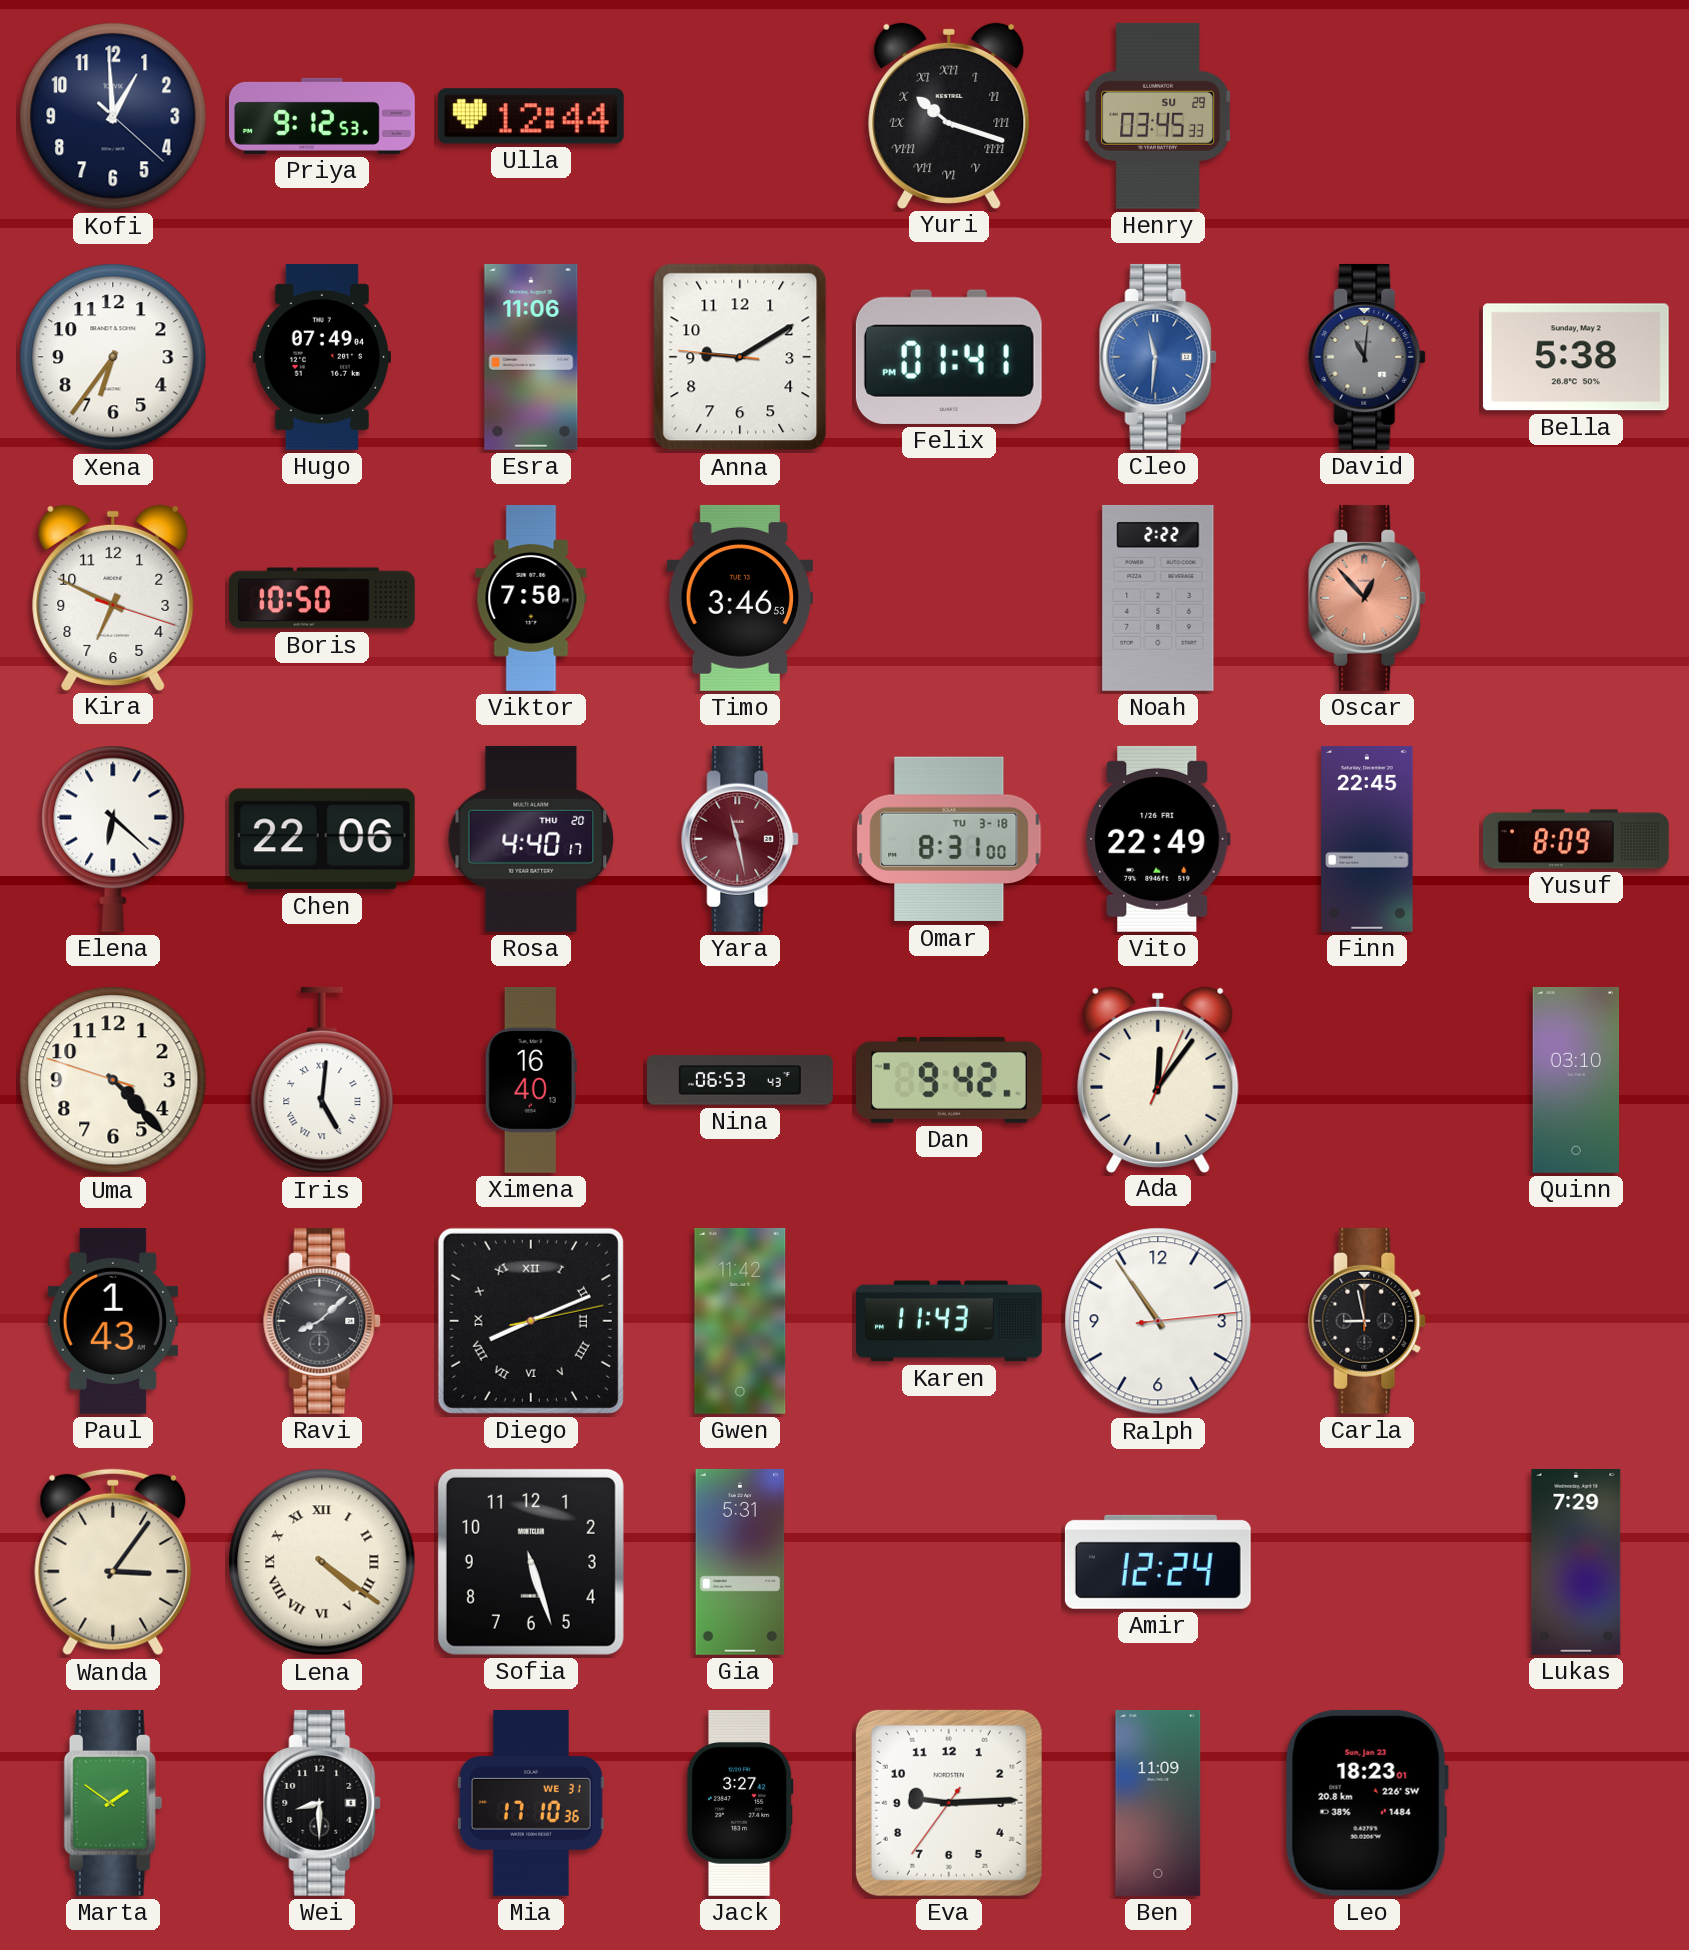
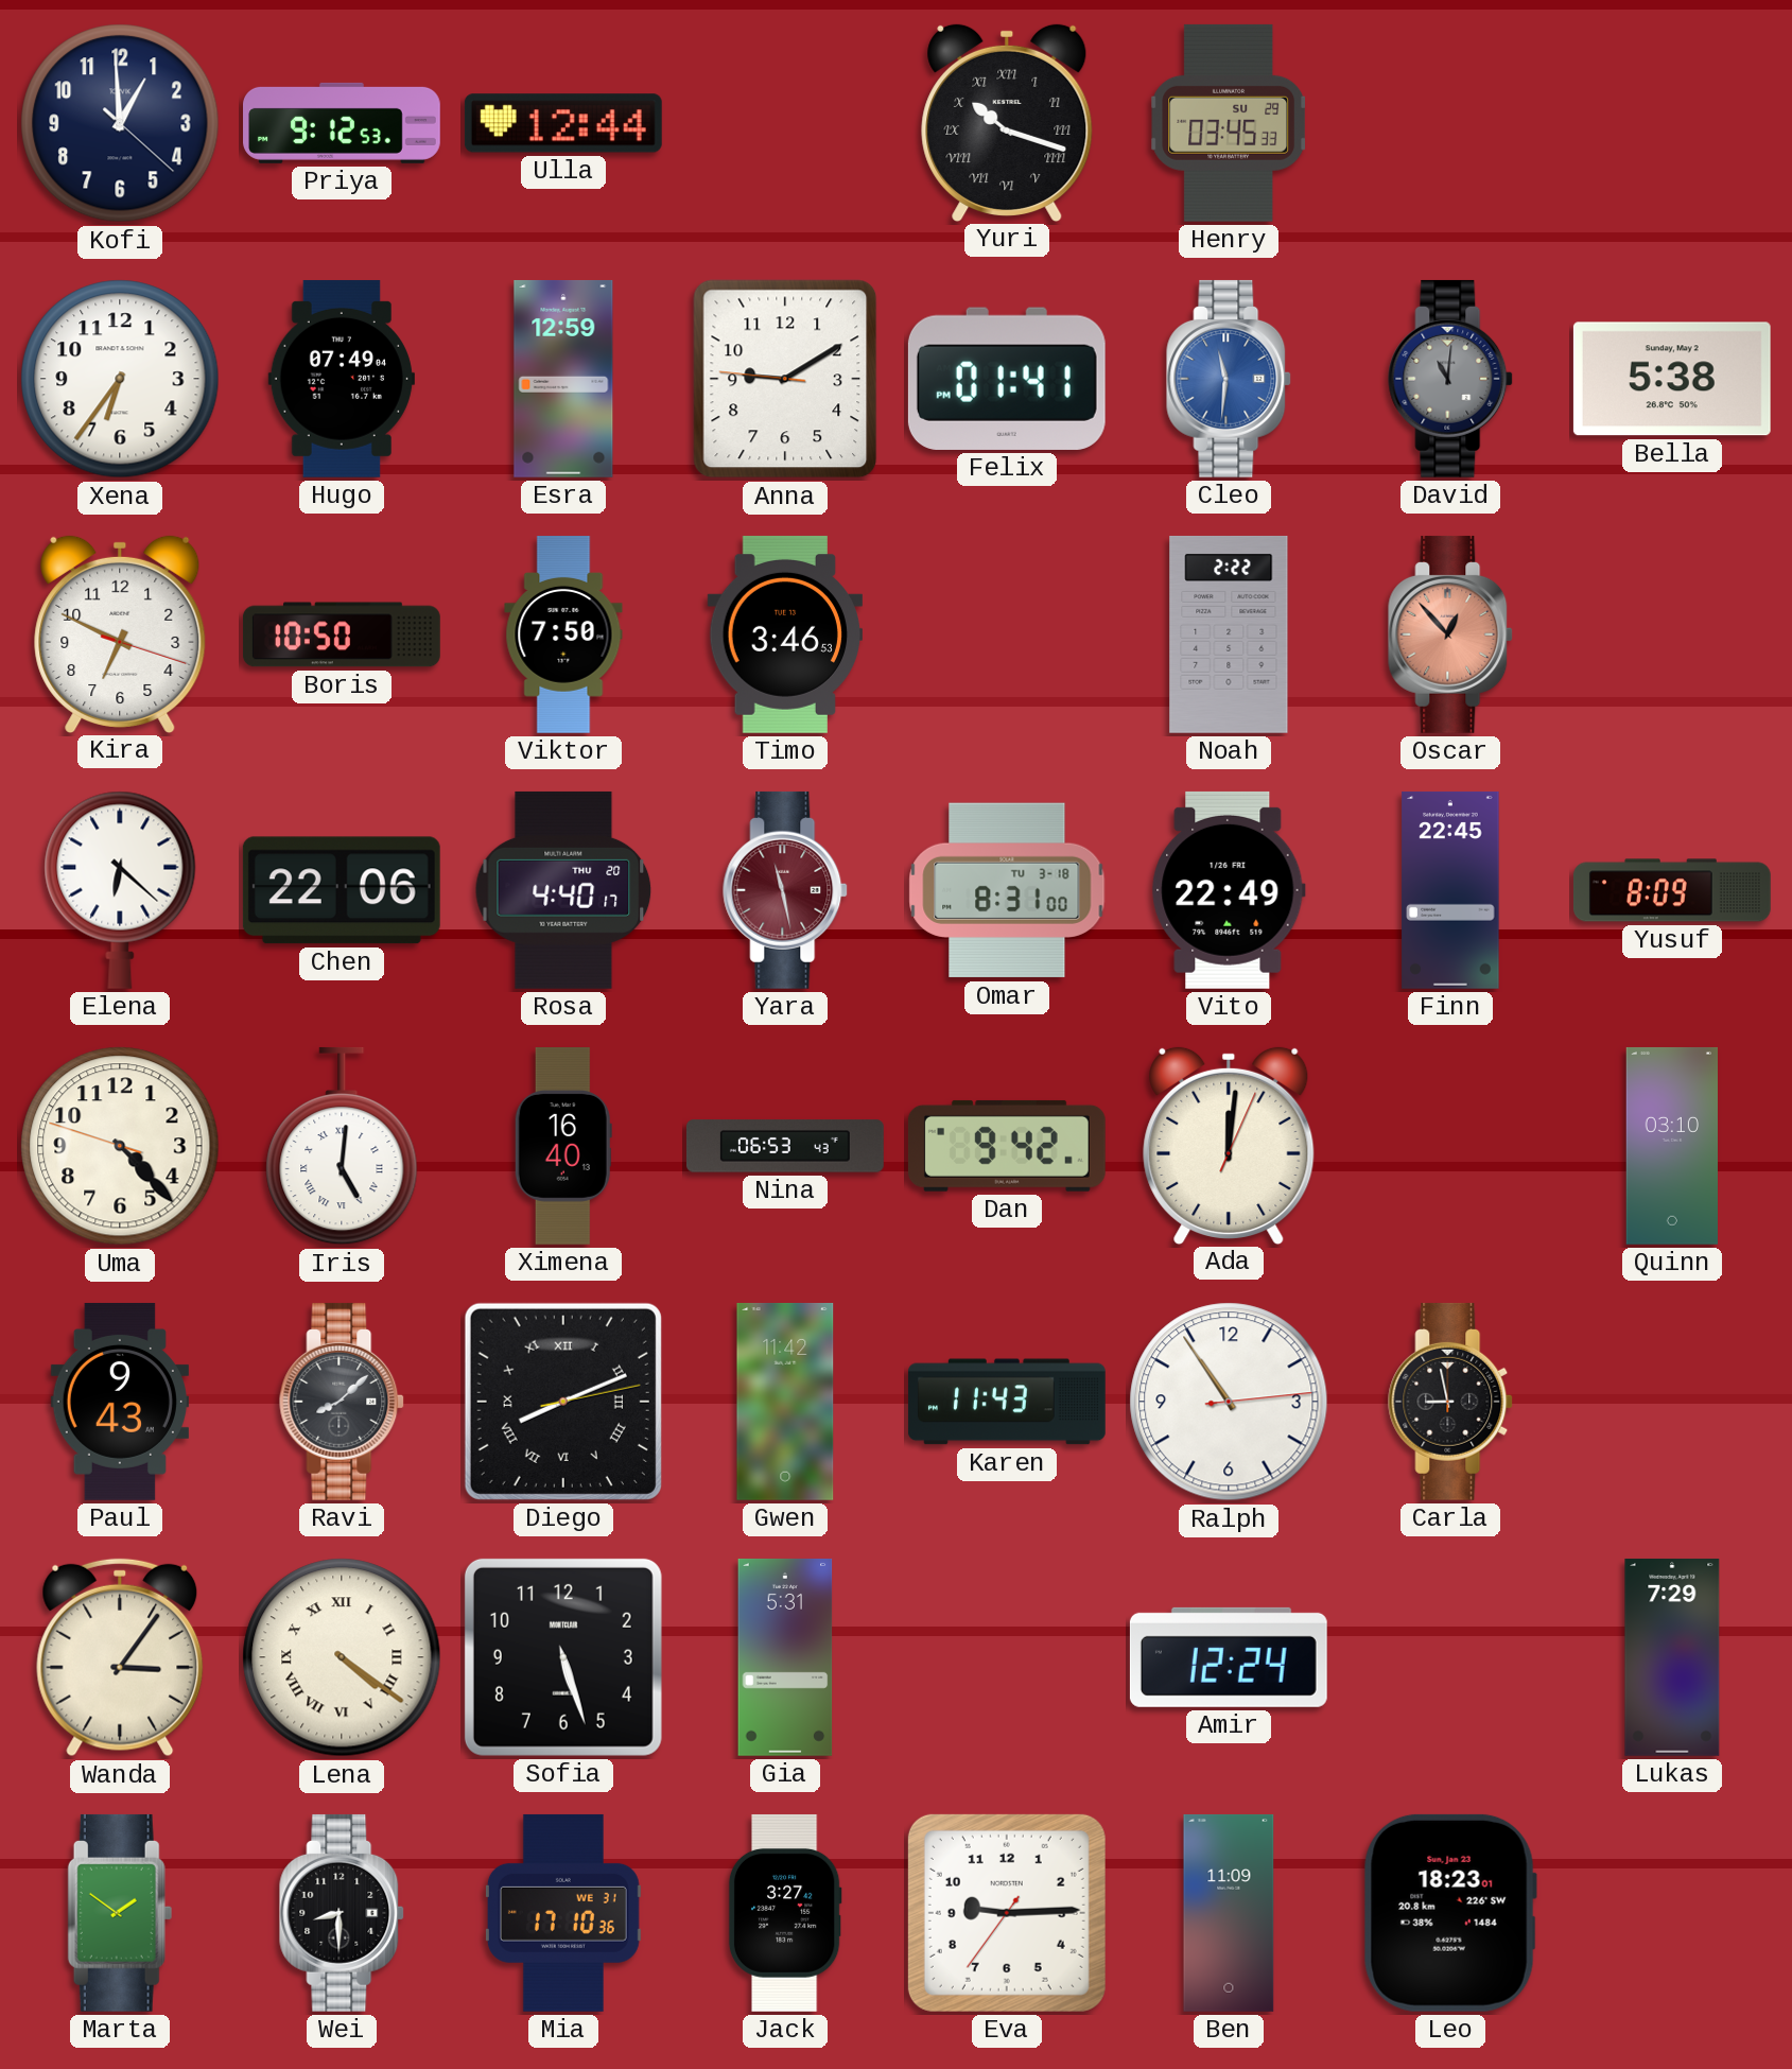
Esra: 11:06 -> 12:59 (563, 379)
Ada: 12:06 -> 12:01 (1229, 1145)
Paul: 1:43 -> 9:43 (120, 1402)
